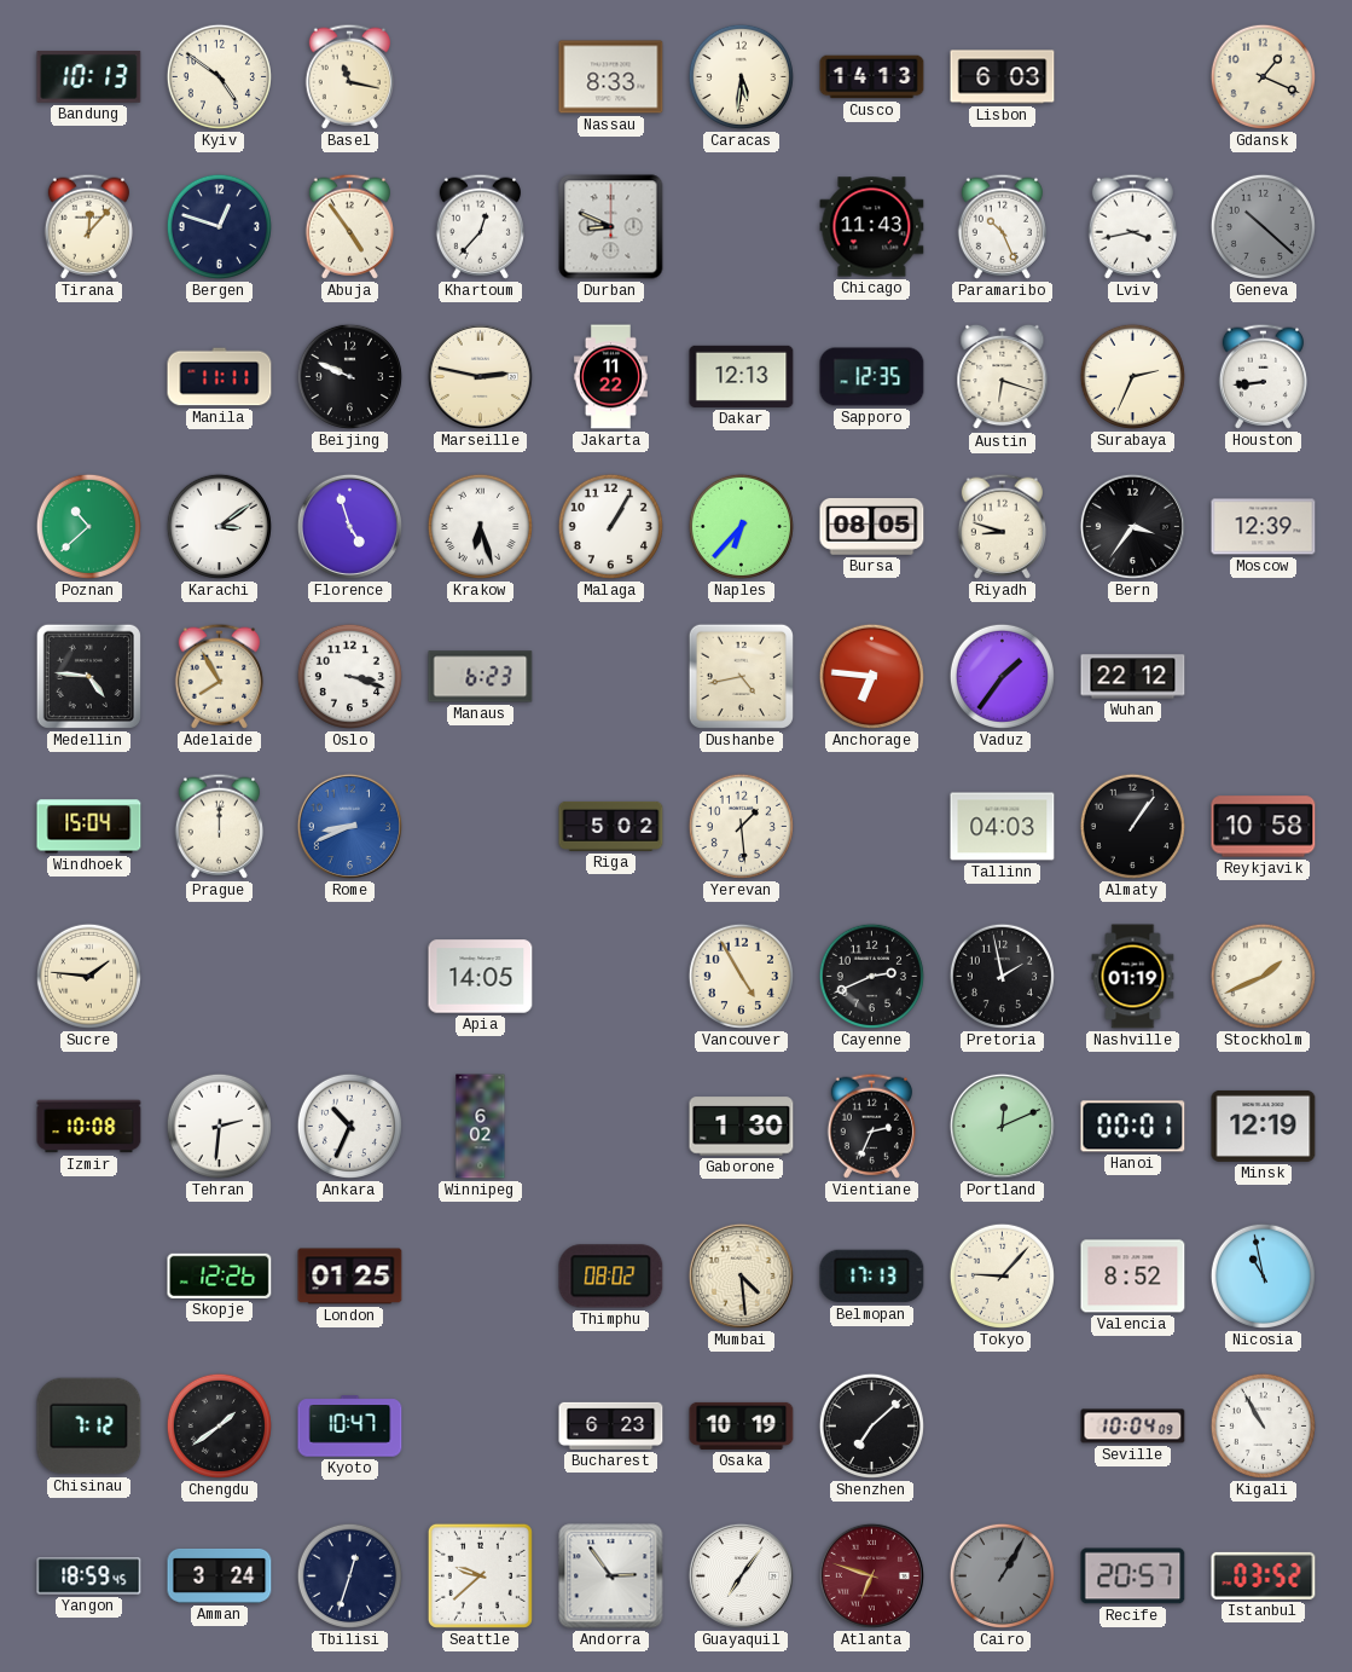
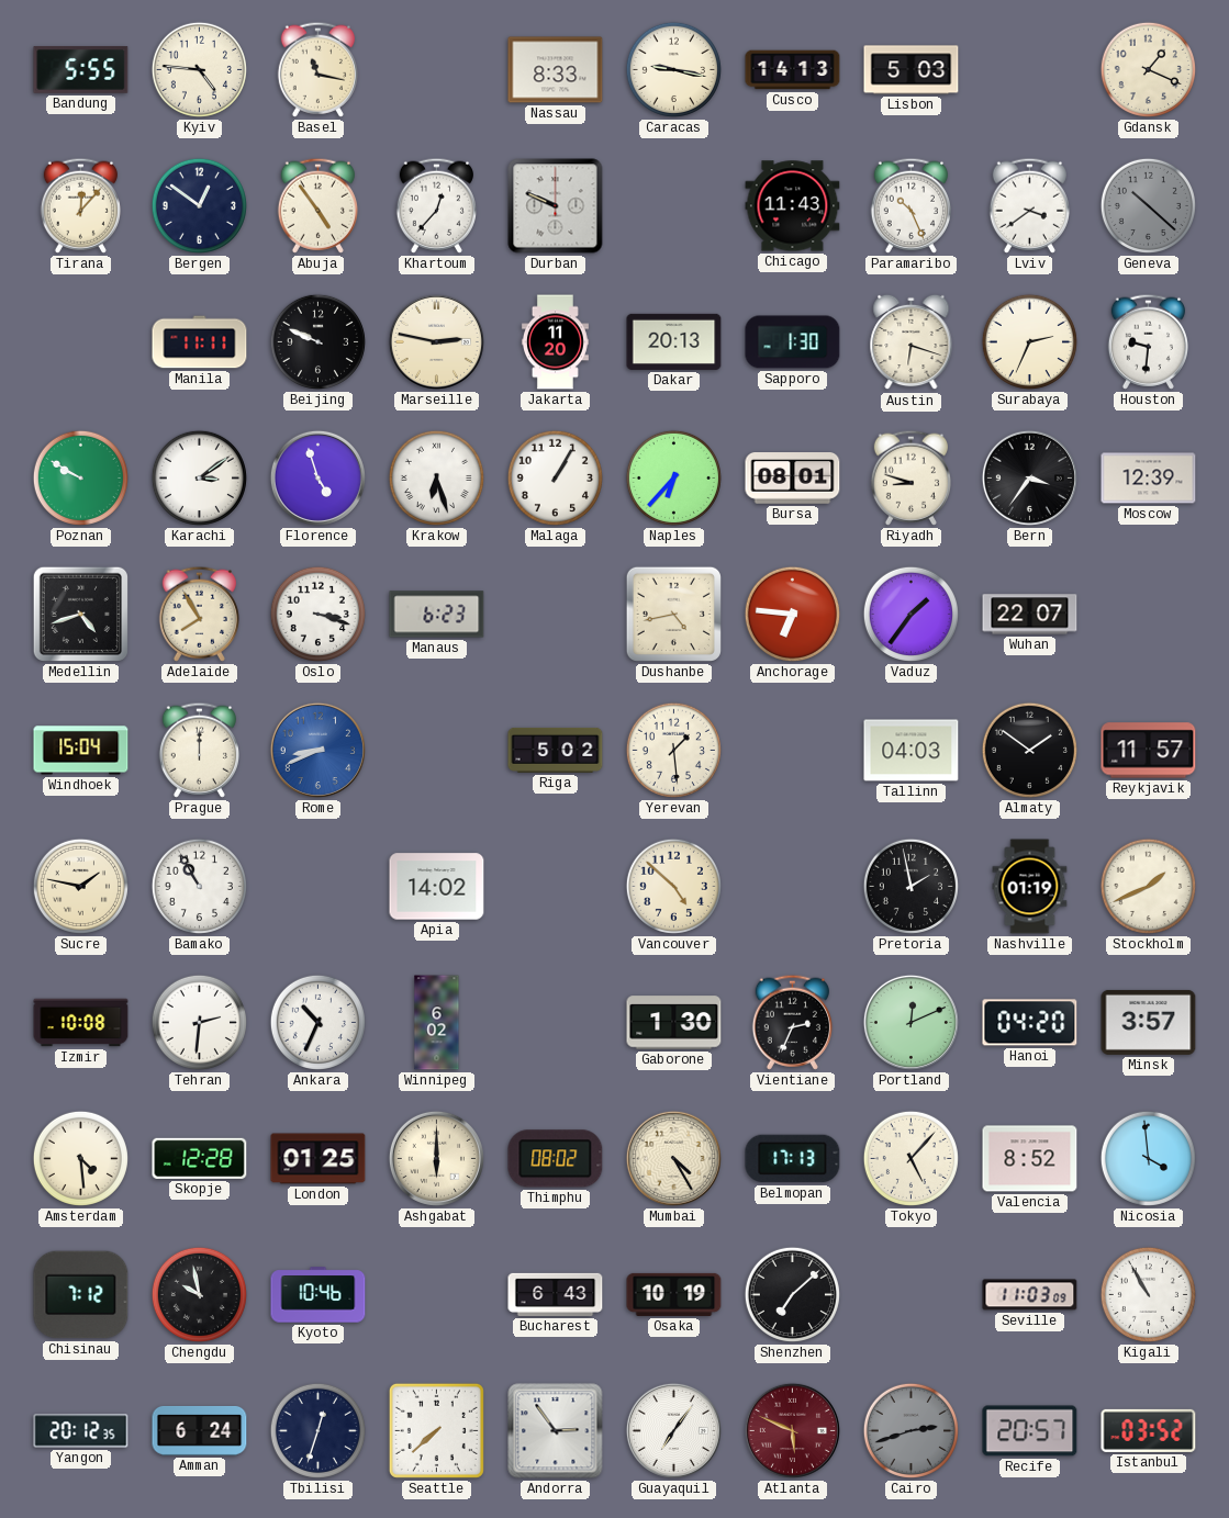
Bandung: 10:13 -> 5:55 (81, 70)
Kyiv: 4:51 -> 4:46 (199, 69)
Caracas: 5:31 -> 9:17 (673, 69)
Lisbon: 6:03 -> 5:03 (912, 70)
Bergen: 12:48 -> 12:51 (199, 205)
Durban: 8:49 -> 9:49 (556, 206)
Lviv: 3:43 -> 3:39 (1029, 205)
Jakarta: 11:22 -> 11:20 (555, 342)
Dakar: 12:13 -> 20:13 (674, 341)
Sapporo: 12:35 -> 1:30 (793, 342)
Houston: 8:44 -> 9:31 (1148, 341)
Poznan: 10:38 -> 9:50 (80, 477)
Bursa: 08:05 -> 08:01 (793, 479)
Medellin: 4:46 -> 4:42 (80, 614)
Wuhan: 22:12 -> 22:07 (1030, 615)
Almaty: 1:06 -> 1:51 (1029, 750)
Reykjavik: 10:58 -> 11:57 (1149, 751)
Sucre: 1:46 -> 1:47 (80, 886)
Bamako: none -> 10:55 (199, 886)
Apia: 14:05 -> 14:02 (437, 887)
Vancouver: 4:55 -> 4:52 (673, 886)
Cayenne: 2:41 -> none (871, 976)
Hanoi: 00:01 -> 04:20 (1030, 1023)
Minsk: 12:19 -> 3:57 (1149, 1022)
Amsterdam: none -> 4:29 (80, 1158)
Skopje: 12:26 -> 12:28 (200, 1158)
Ashgabat: none -> 6:00 (436, 1158)
Mumbai: 4:29 -> 4:25 (673, 1158)
Tokyo: 9:07 -> 5:07 (910, 1158)
Nicosia: 10:58 -> 3:59 (1148, 1158)
Chengdu: 1:39 -> 9:58 (199, 1294)
Kyoto: 10:47 -> 10:46 (319, 1295)
Bucharest: 6:23 -> 6:43 (556, 1294)
Seville: 10:04 -> 11:03 (1030, 1295)
Yangon: 18:59 -> 20:12 (81, 1431)
Amman: 3:24 -> 6:24 (200, 1430)
Seattle: 9:38 -> 7:38 (436, 1430)
Atlanta: 6:48 -> 5:49 (792, 1430)
Cairo: 1:05 -> 2:42 (910, 1430)
